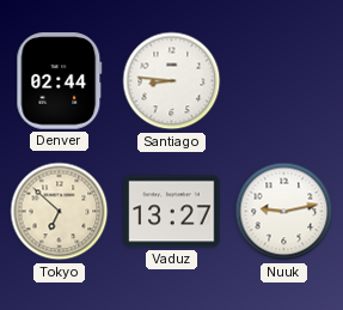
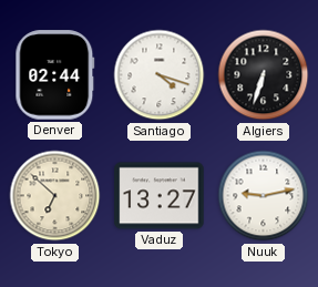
Santiago: 8:46 -> 4:18 (160, 75)
Algiers: none -> 6:33 (264, 75)
